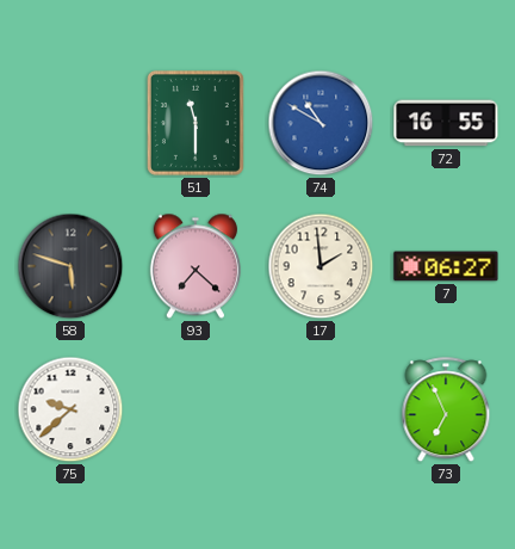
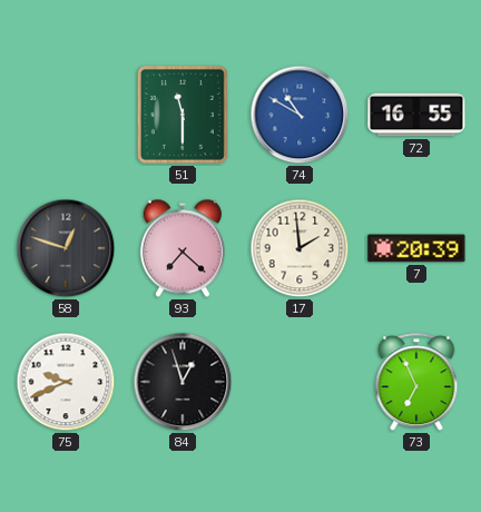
58: 5:48 -> 12:48 (66, 248)
7: 06:27 -> 20:39 (416, 248)
75: 9:38 -> 9:41 (66, 382)
84: none -> 12:57 (183, 382)
